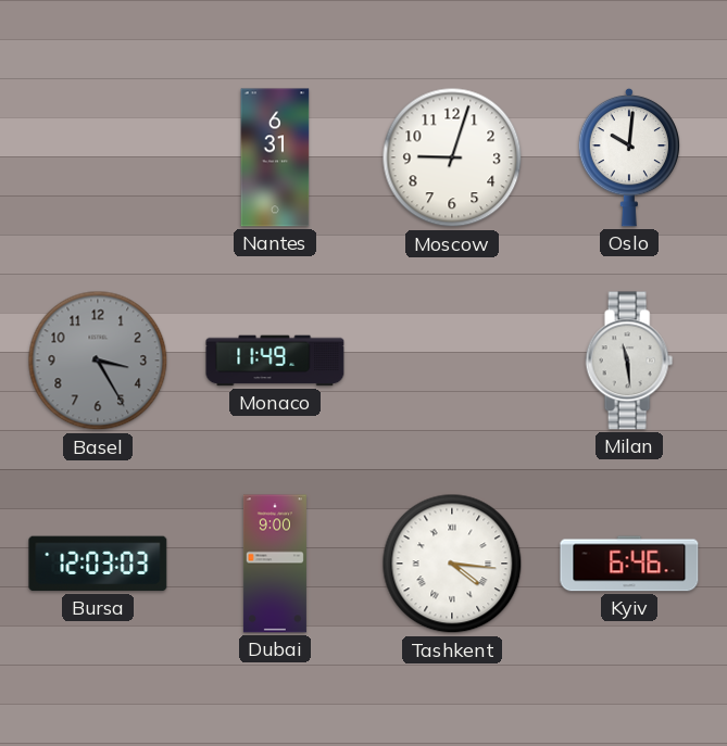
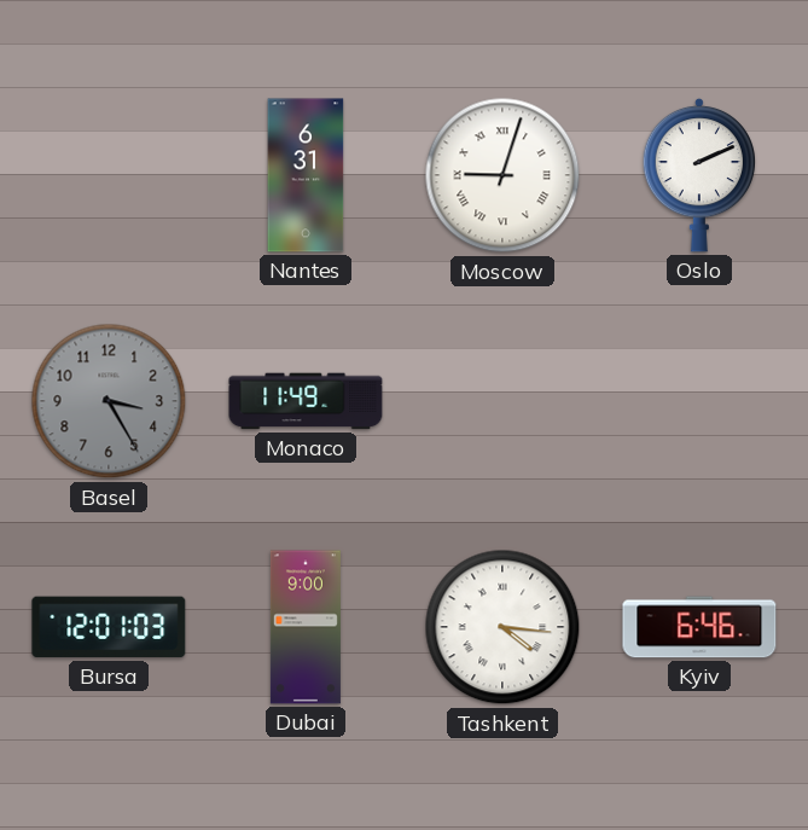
Moscow numerals: Arabic -> Roman (502, 175)
Oslo: 10:01 -> 2:11 (698, 175)
Milan: 11:29 -> none (629, 361)
Bursa: 12:03 -> 12:01 (109, 627)
